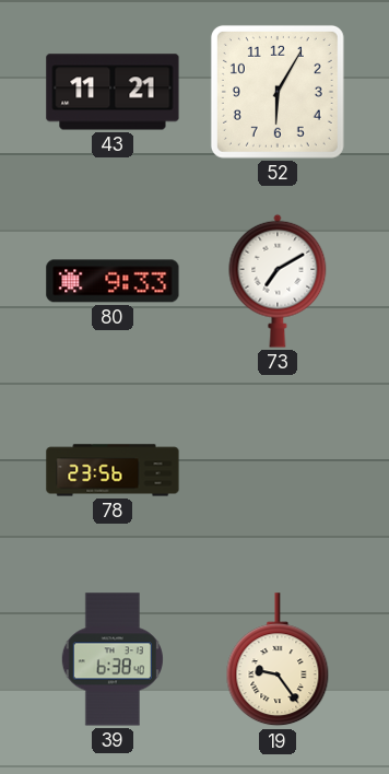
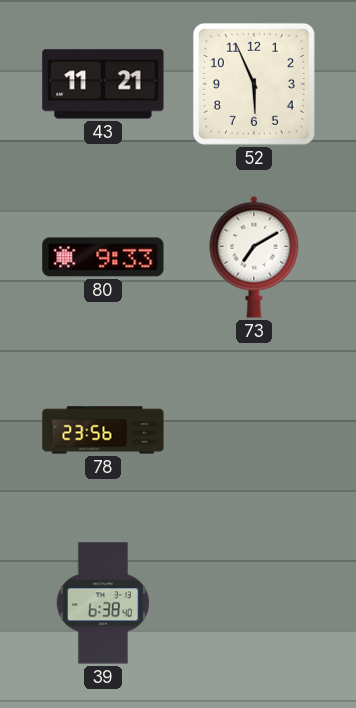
52: 6:05 -> 5:56 (254, 84)
19: 9:24 -> none (278, 660)
